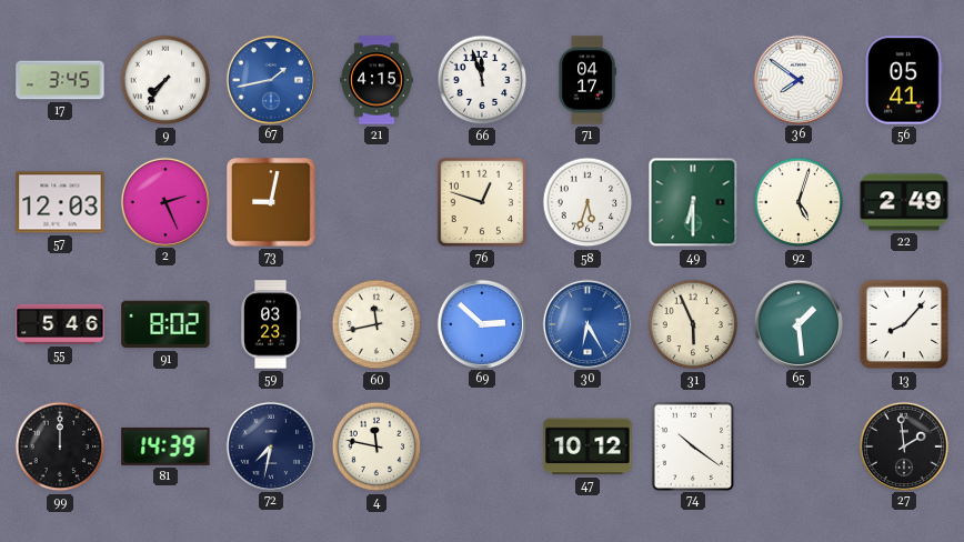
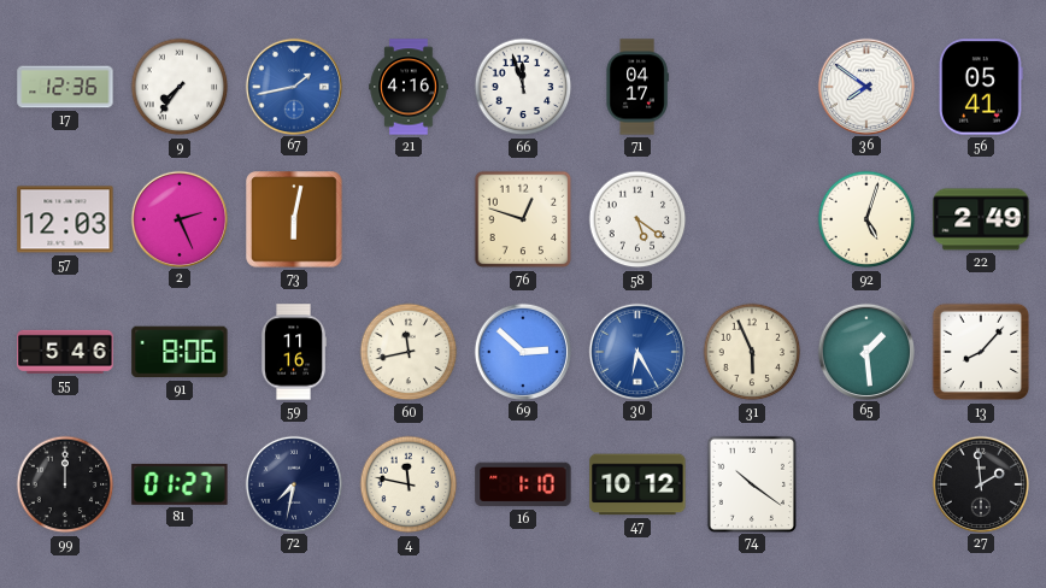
17: 3:45 -> 12:36 (65, 87)
21: 4:15 -> 4:16 (409, 87)
73: 9:02 -> 6:02 (294, 219)
58: 5:33 -> 5:21 (637, 219)
49: 6:30 -> none (693, 202)
91: 8:02 -> 8:06 (180, 352)
59: 03:23 -> 11:16 (295, 352)
81: 14:39 -> 01:27 (180, 484)
16: none -> 1:10 (523, 484)
